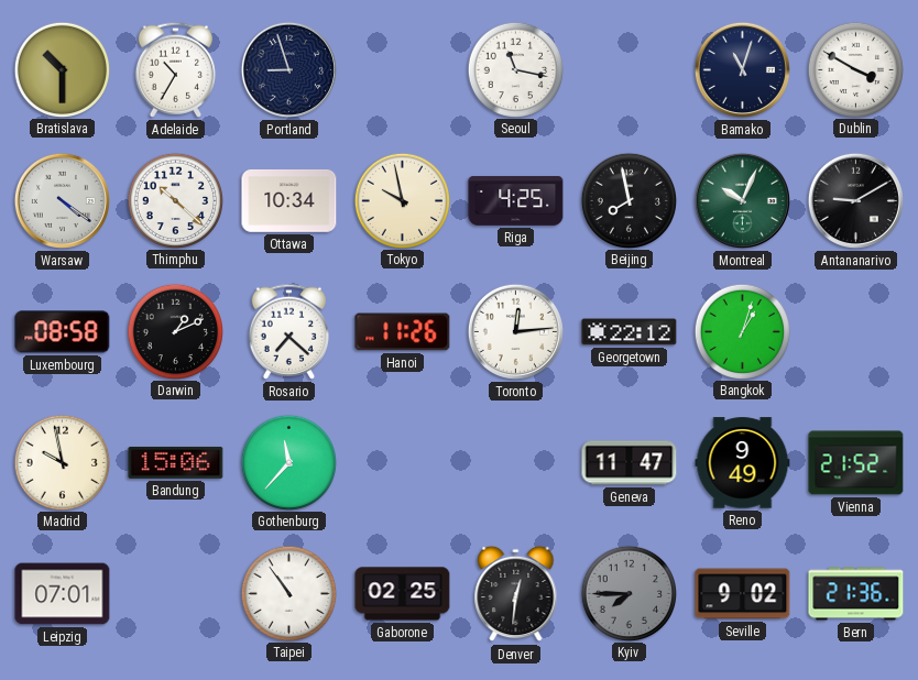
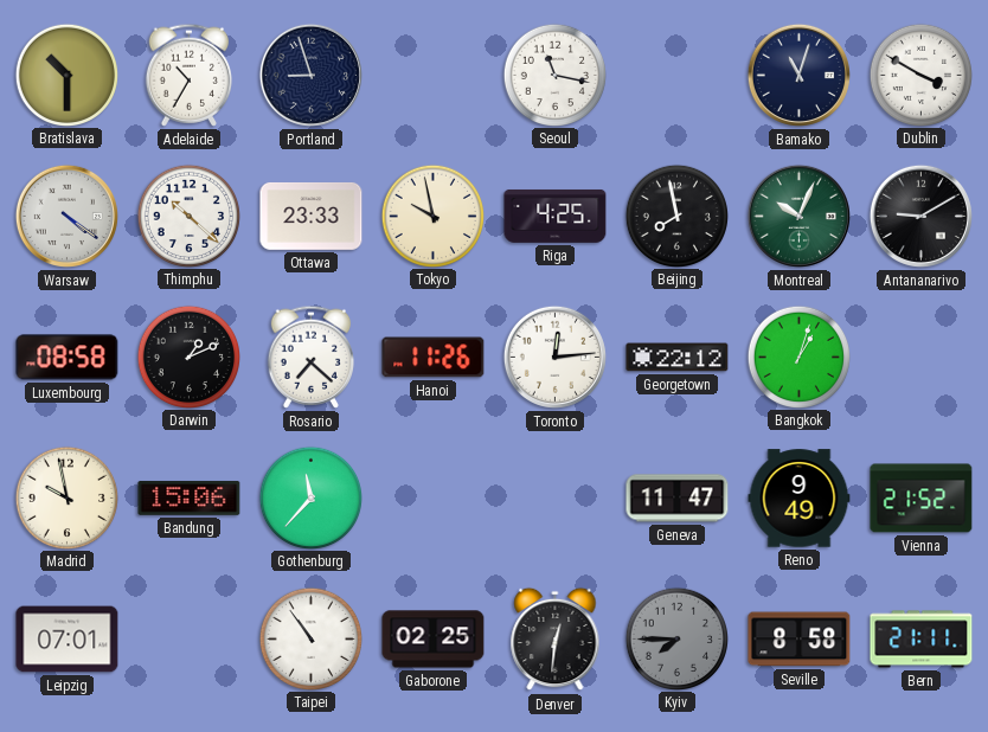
Ottawa: 10:34 -> 23:33 (312, 216)
Seville: 9:02 -> 8:58 (800, 640)
Bern: 21:36 -> 21:11 (922, 640)
